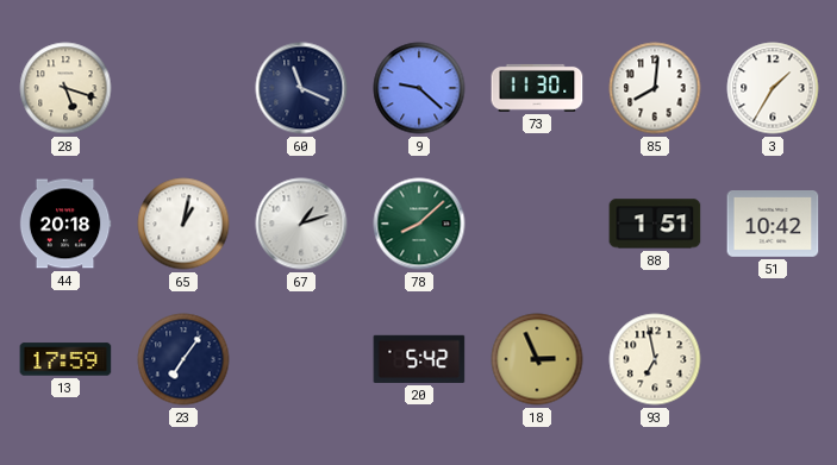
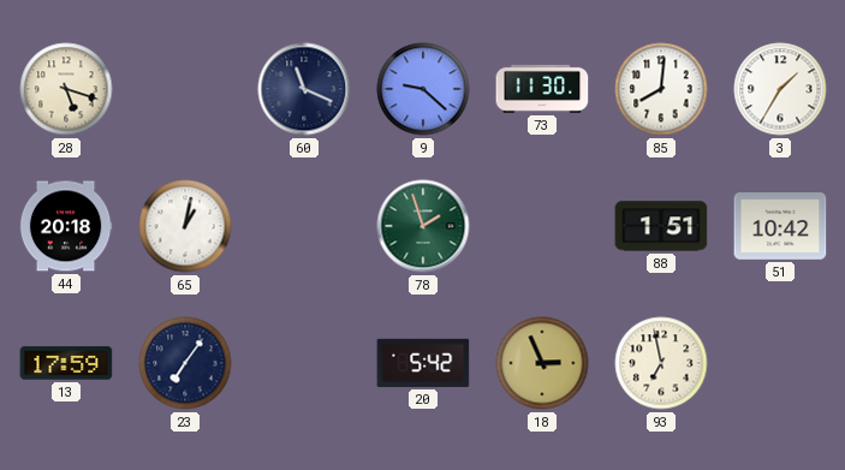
67: 1:12 -> none (301, 224)
78: 8:08 -> 1:57 (423, 226)
